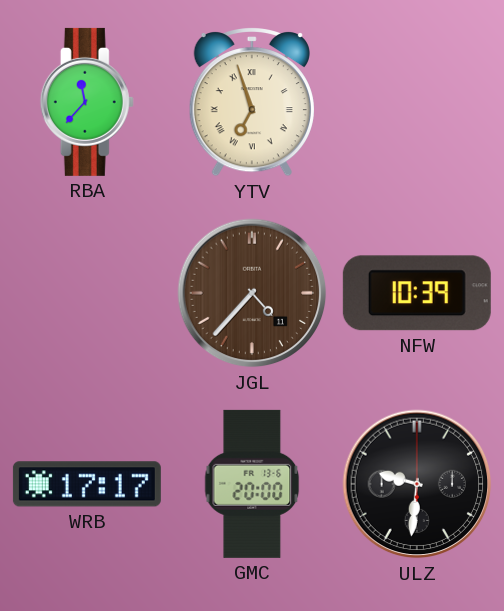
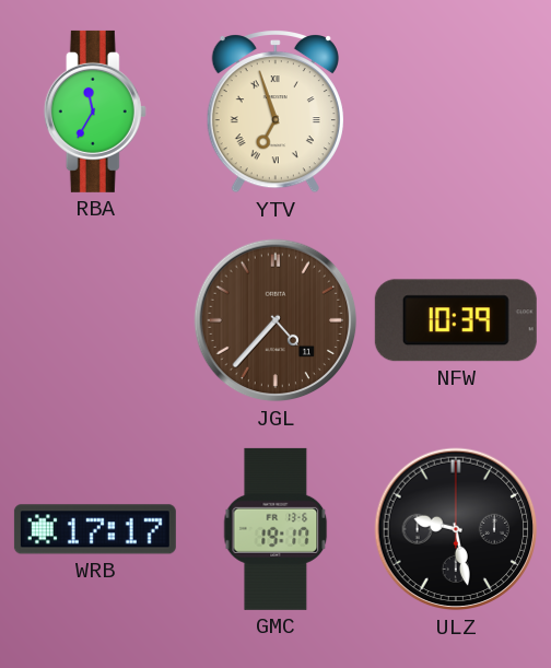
RBA: 11:37 -> 11:35 (95, 112)
GMC: 20:00 -> 19:17 (275, 529)
ULZ: 9:31 -> 9:28 (456, 529)
